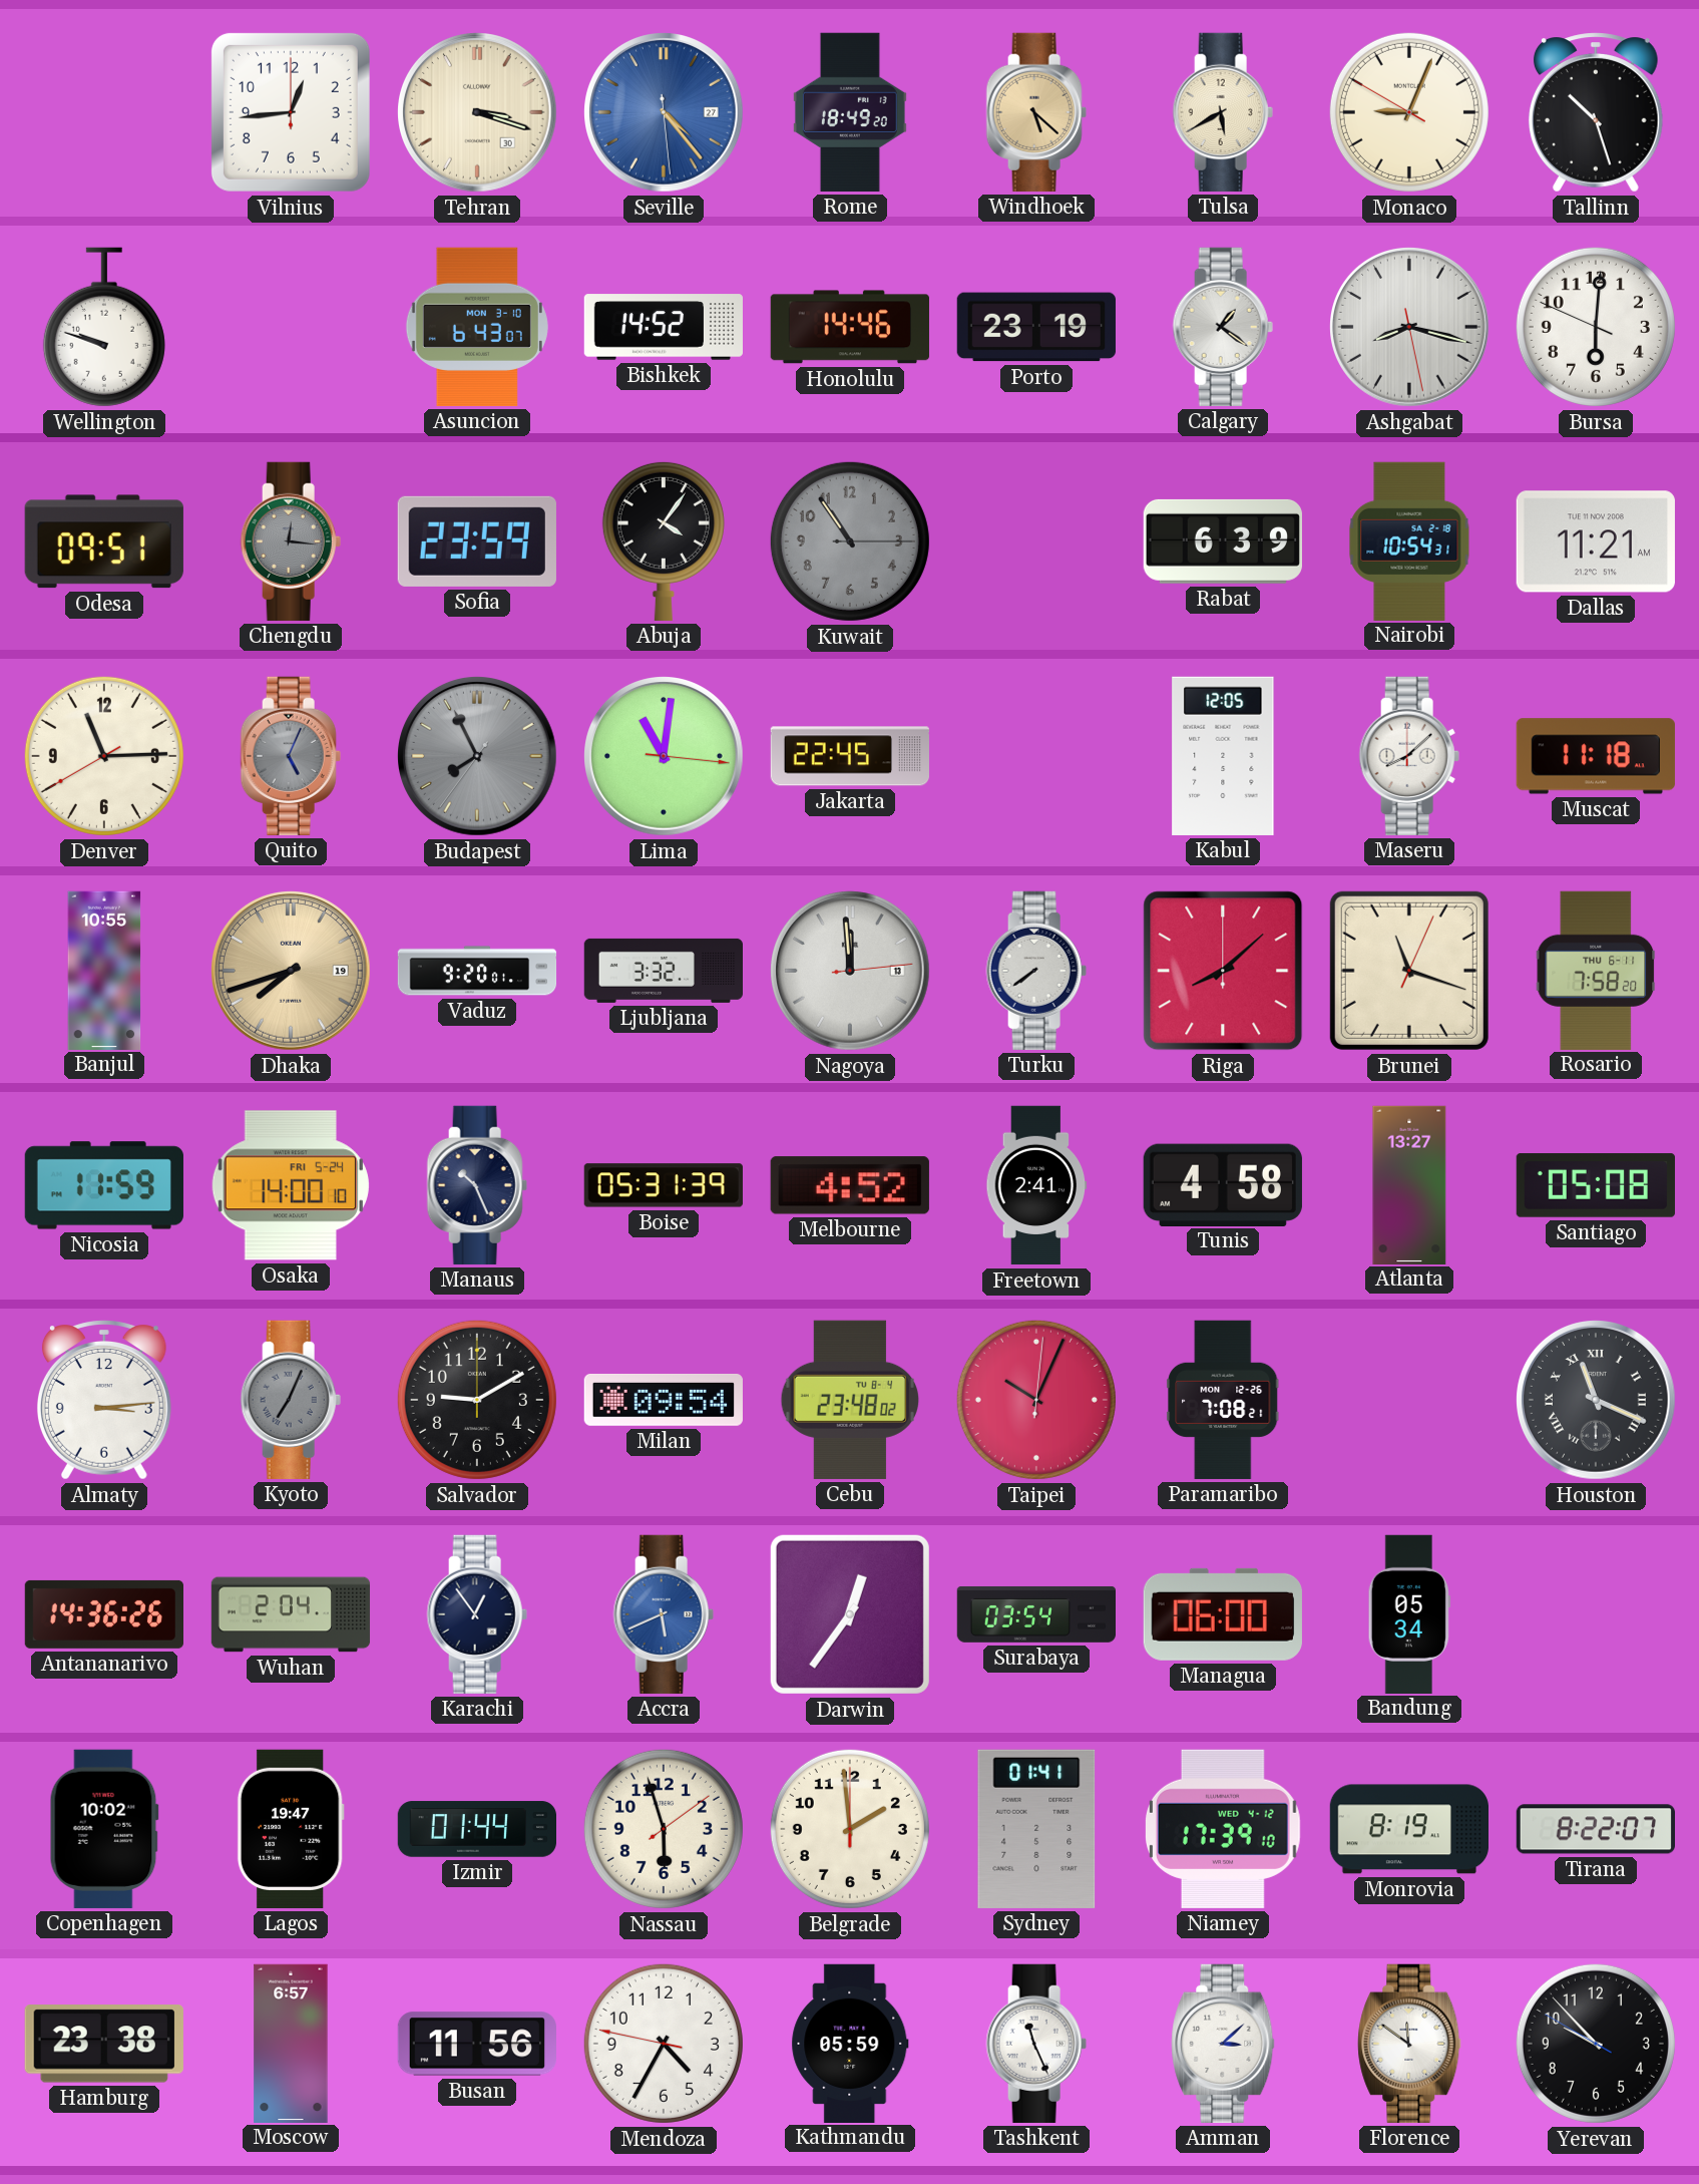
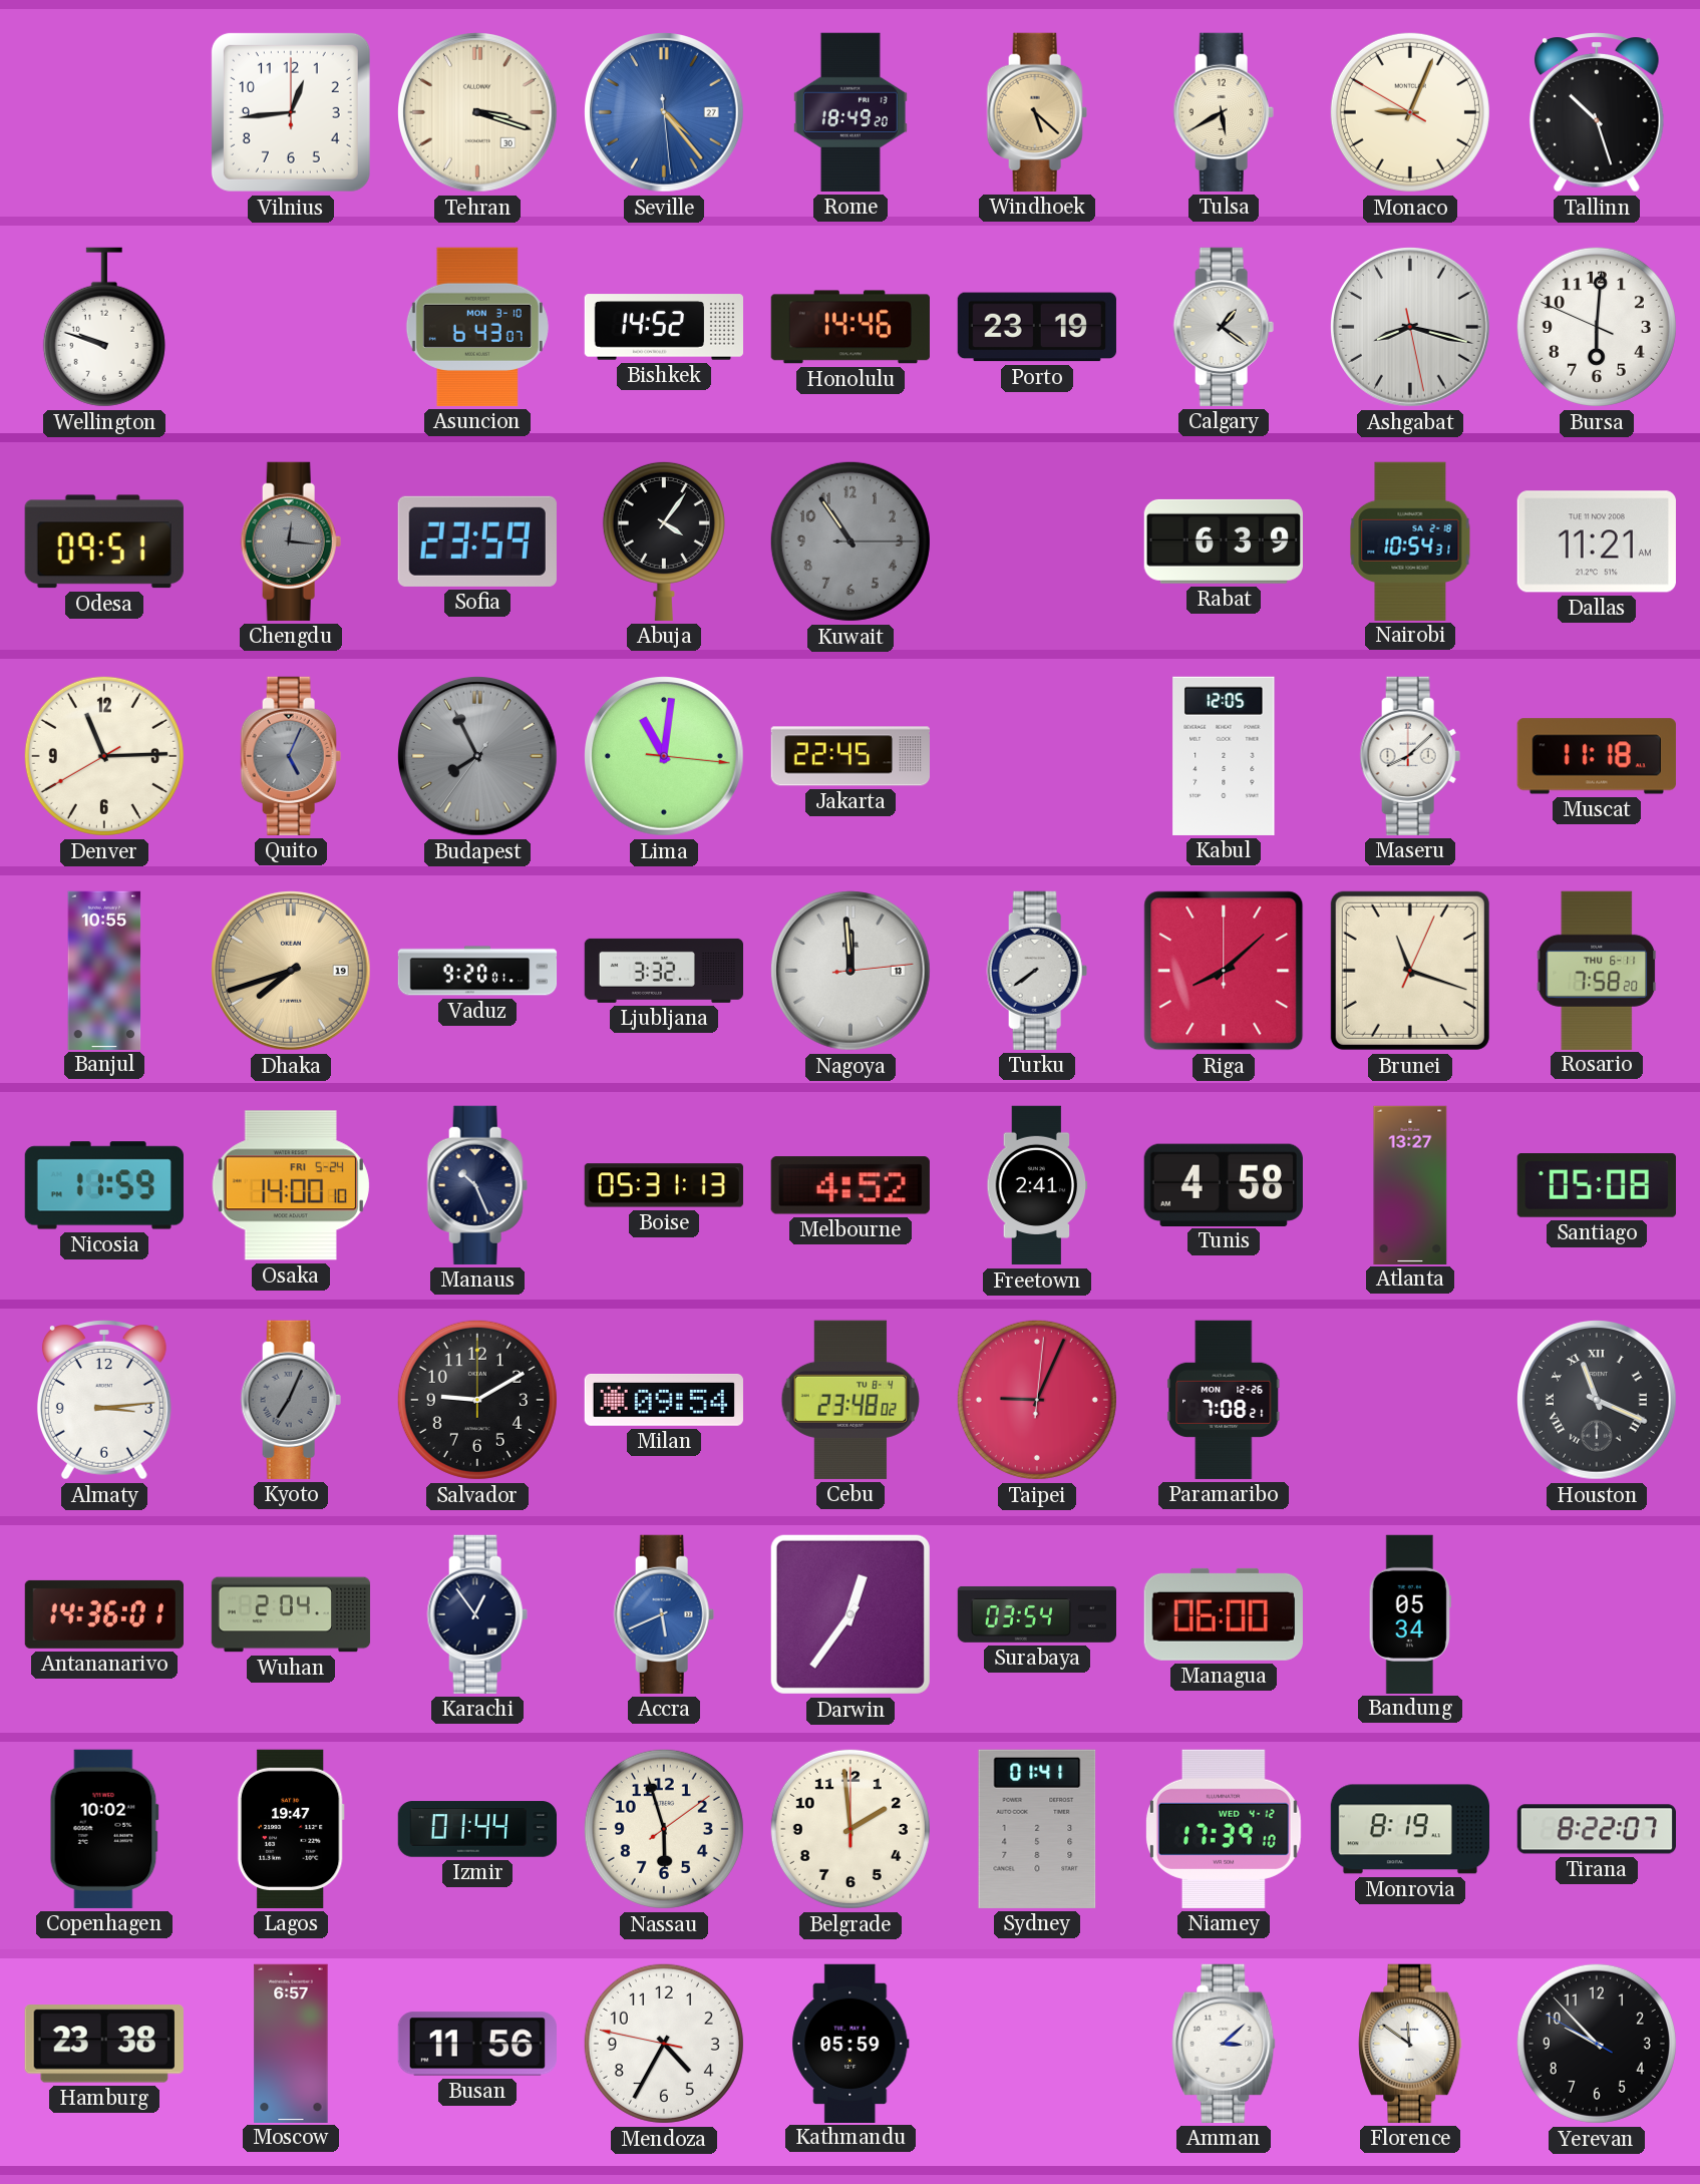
Boise: 05:31:39 -> 05:31:13 (664, 1185)
Taipei: 10:04 -> 9:04 (1037, 1400)
Antananarivo: 14:36:26 -> 14:36:01 (103, 1614)
Tashkent: 11:26 -> none (1036, 2044)
